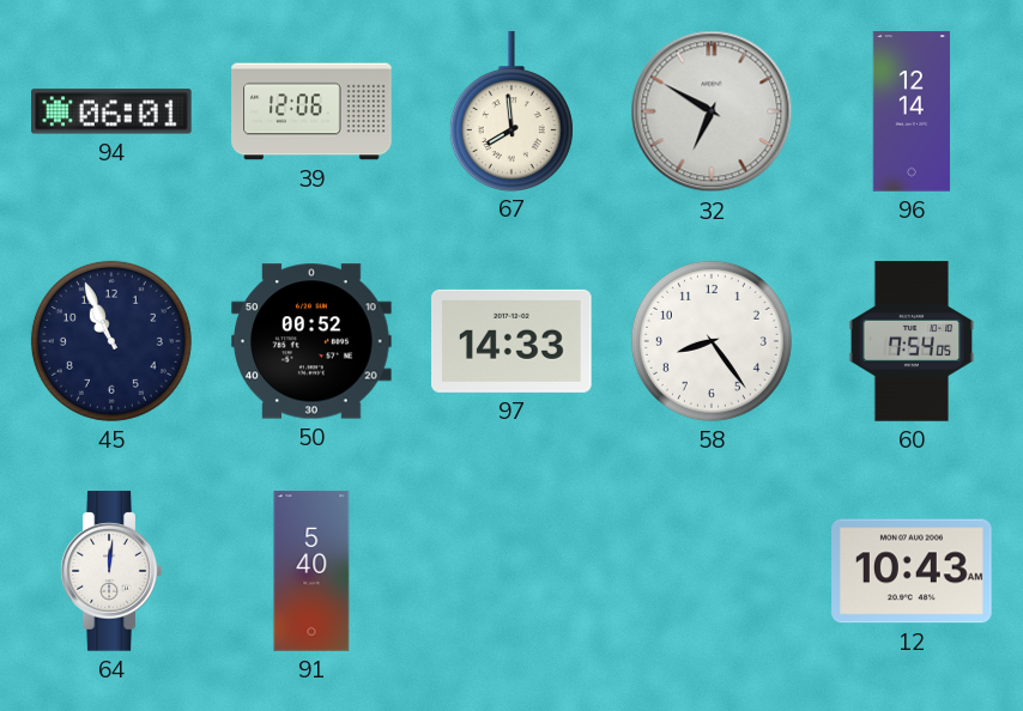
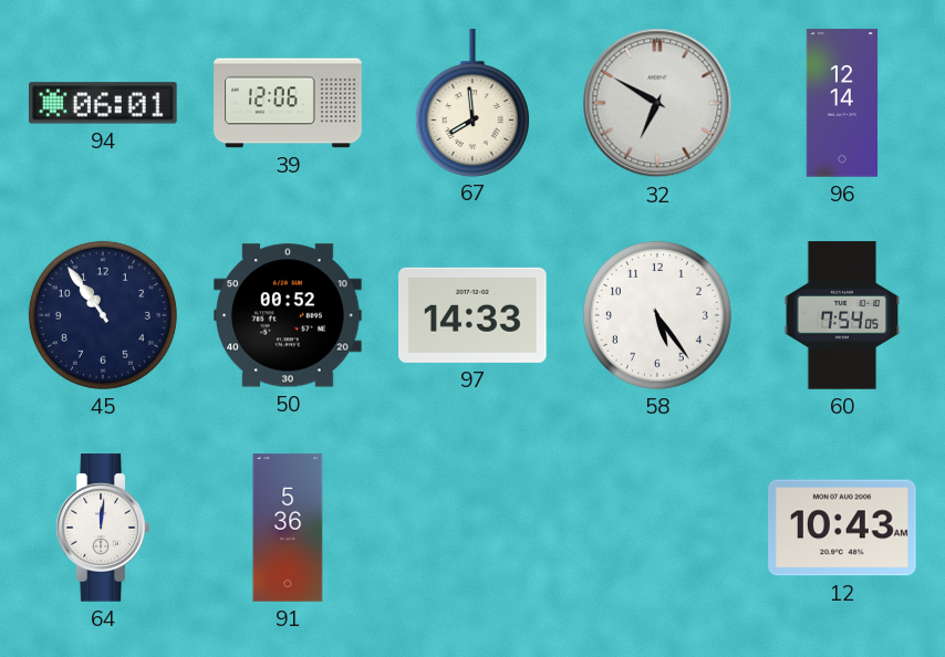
45: 10:56 -> 10:54 (103, 315)
58: 8:24 -> 5:24 (657, 315)
91: 5:40 -> 5:36 (288, 528)
